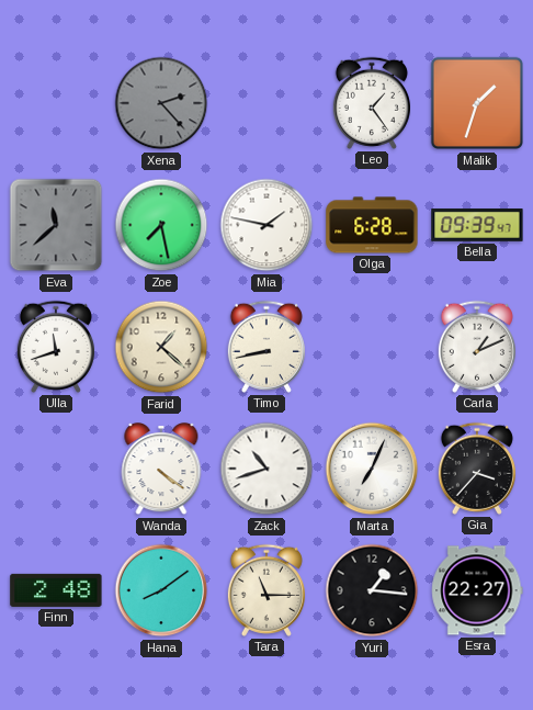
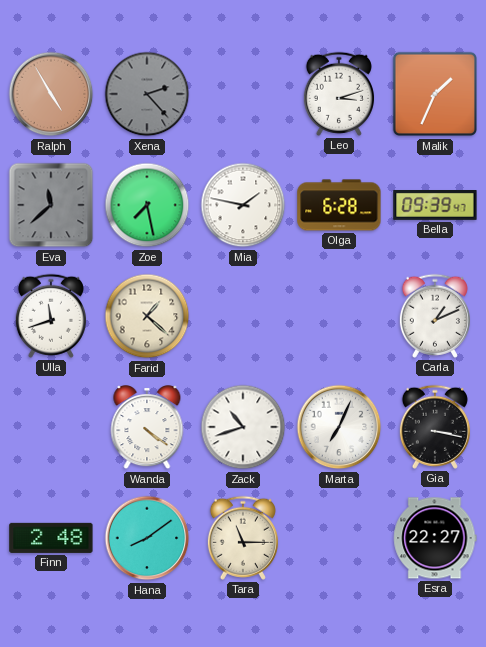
Ralph: none -> 4:55 (51, 94)
Leo: 1:24 -> 3:12 (339, 94)
Malik: 1:33 -> 1:34 (435, 94)
Timo: 8:43 -> none (266, 347)
Gia: 3:37 -> 3:17 (435, 427)
Yuri: 1:16 -> none (372, 590)
